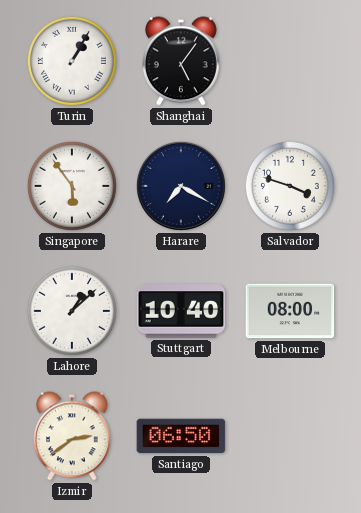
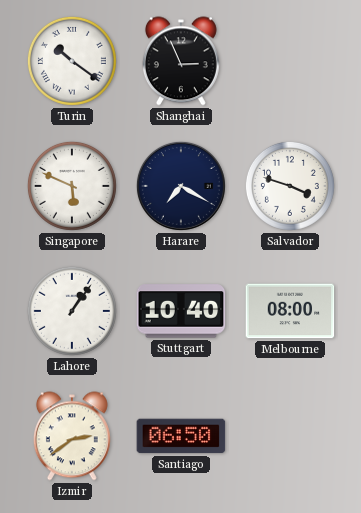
Turin: 1:05 -> 10:21 (72, 61)
Shanghai: 5:06 -> 2:56 (181, 61)
Singapore: 5:54 -> 5:49 (72, 186)
Lahore: 1:08 -> 1:06 (72, 311)
